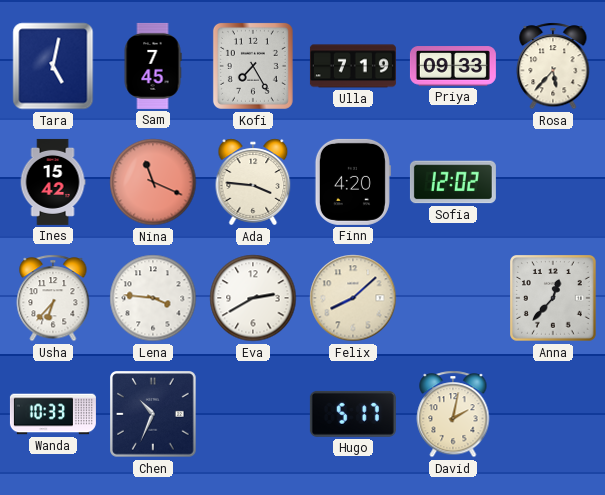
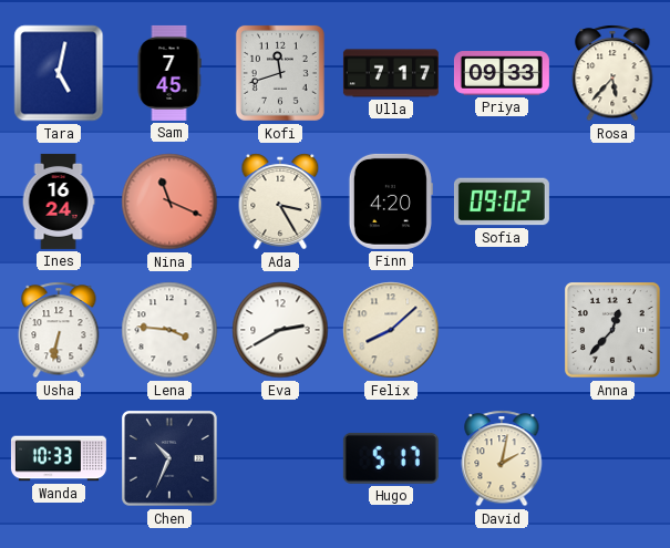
Kofi: 7:25 -> 11:42 (280, 73)
Ulla: 7:19 -> 7:17 (391, 73)
Ines: 15:42 -> 16:24 (59, 201)
Ada: 3:46 -> 3:25 (280, 201)
Sofia: 12:02 -> 09:02 (502, 201)
Usha: 6:37 -> 6:32 (59, 330)
